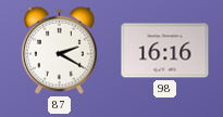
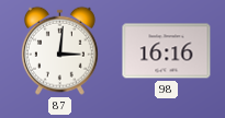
87: 2:20 -> 3:01 (59, 50)
